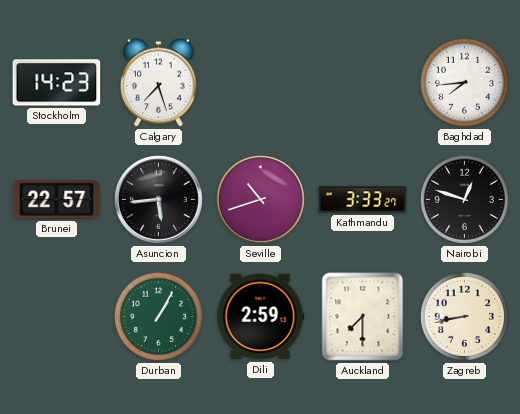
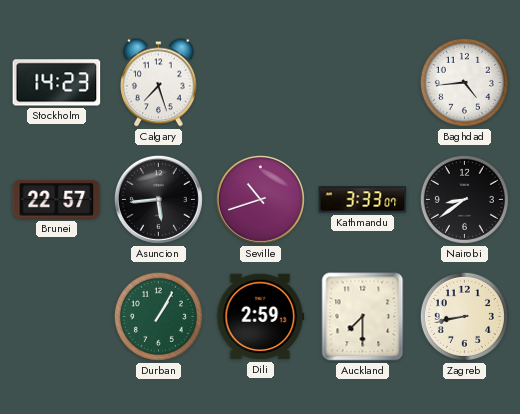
Baghdad: 7:44 -> 4:44 (464, 82)
Kathmandu: 3:33:27 -> 3:33:07 (363, 200)
Nairobi: 12:48 -> 8:39 (464, 199)
